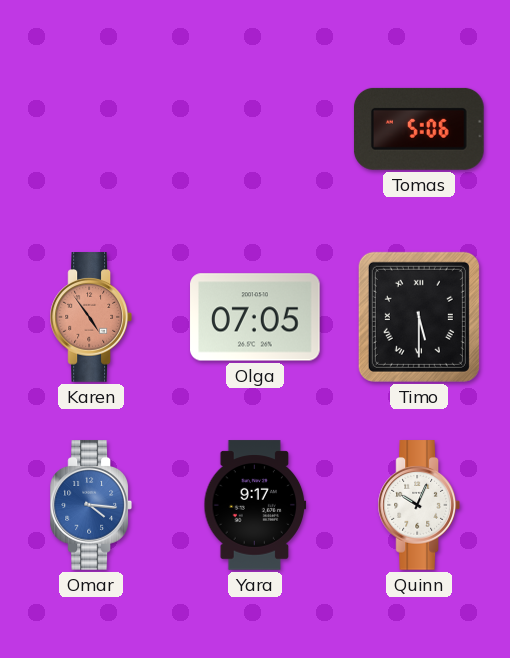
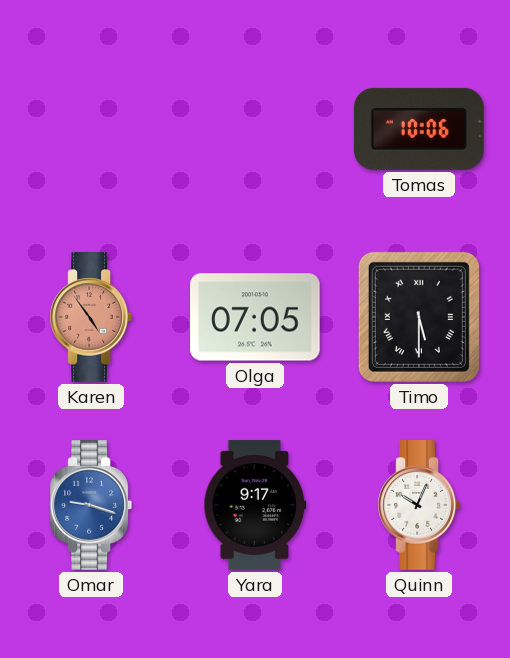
Tomas: 5:06 -> 10:06 (419, 129)
Omar: 4:16 -> 9:18 (90, 505)
